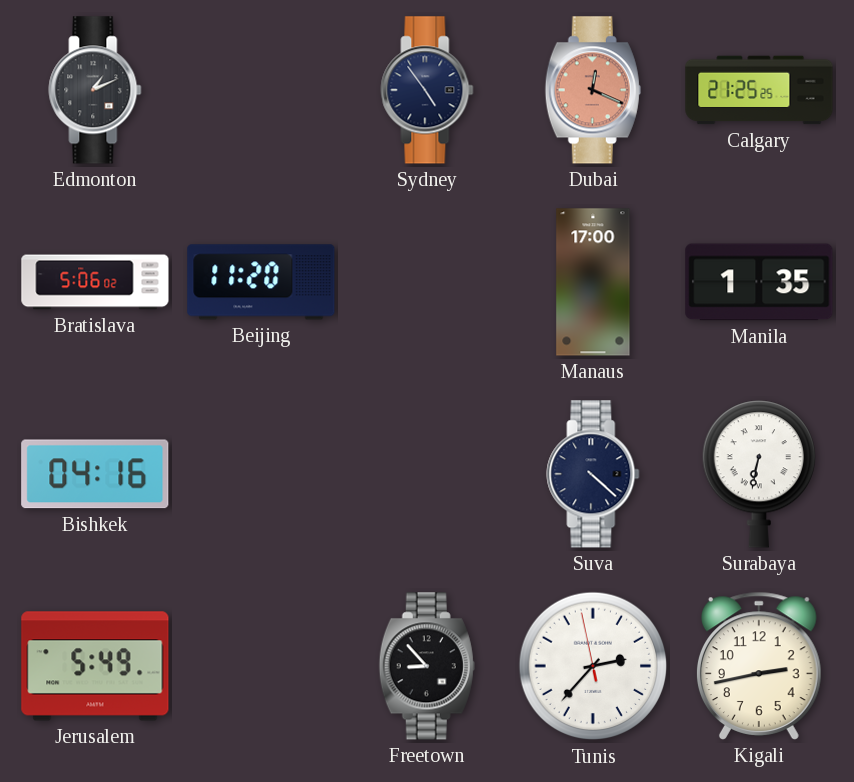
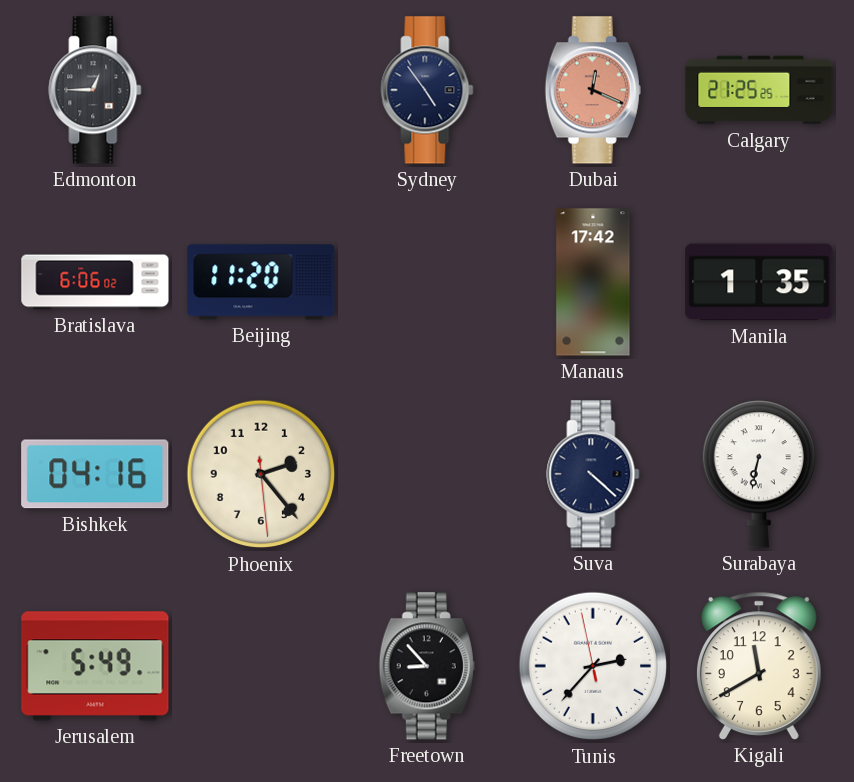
Edmonton: 1:11 -> 12:45 (95, 90)
Bratislava: 5:06 -> 6:06 (95, 282)
Manaus: 17:00 -> 17:42 (593, 282)
Phoenix: none -> 2:23 (261, 474)
Kigali: 2:43 -> 11:40 (759, 666)
